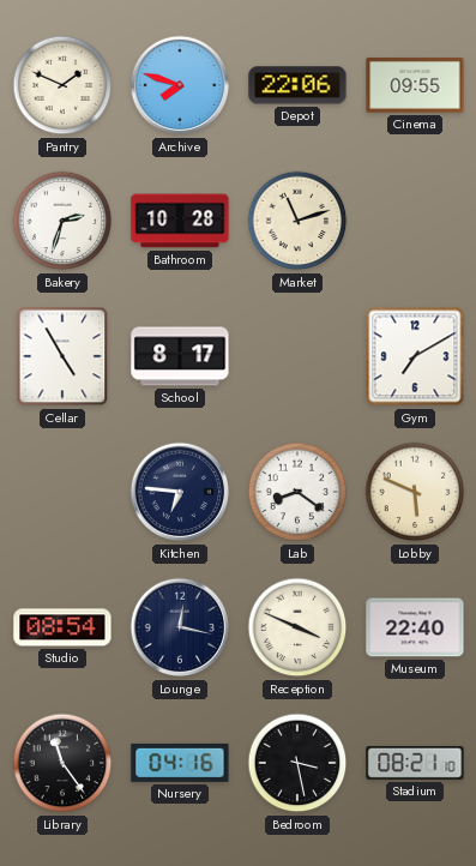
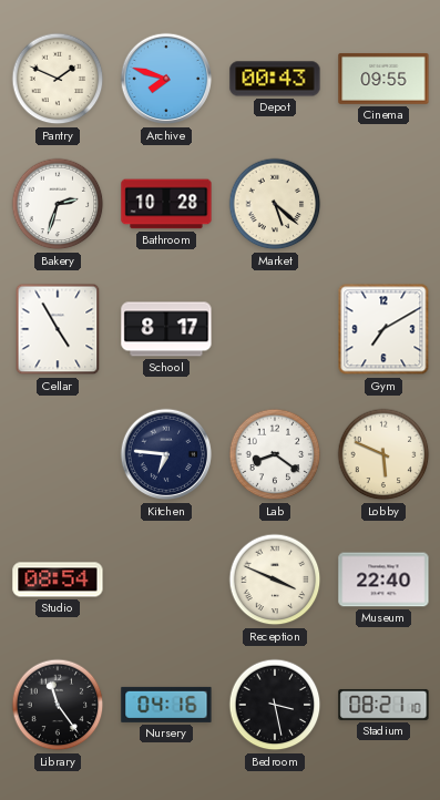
Depot: 22:06 -> 00:43 (275, 79)
Market: 11:12 -> 5:22 (275, 204)
Lounge: 12:17 -> none (180, 627)
